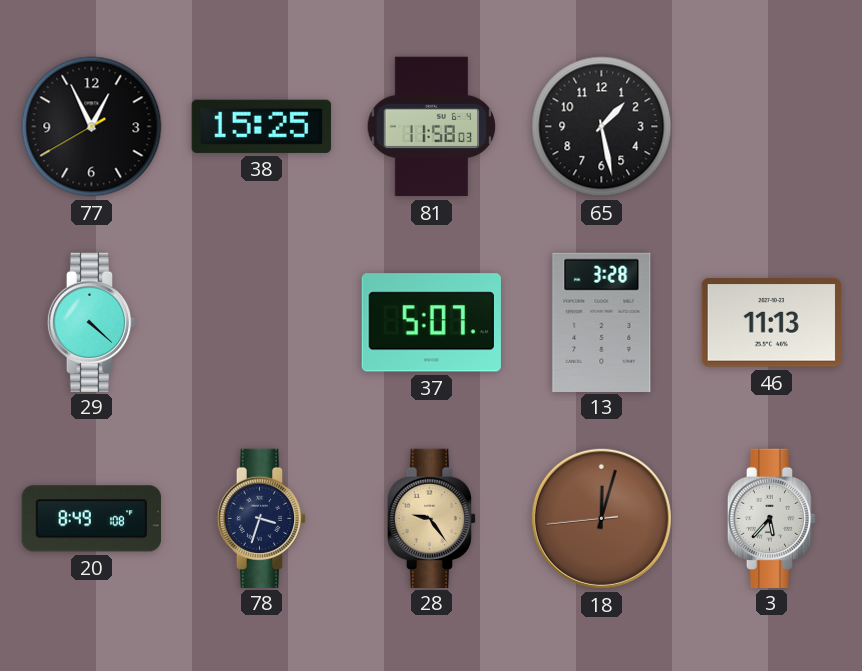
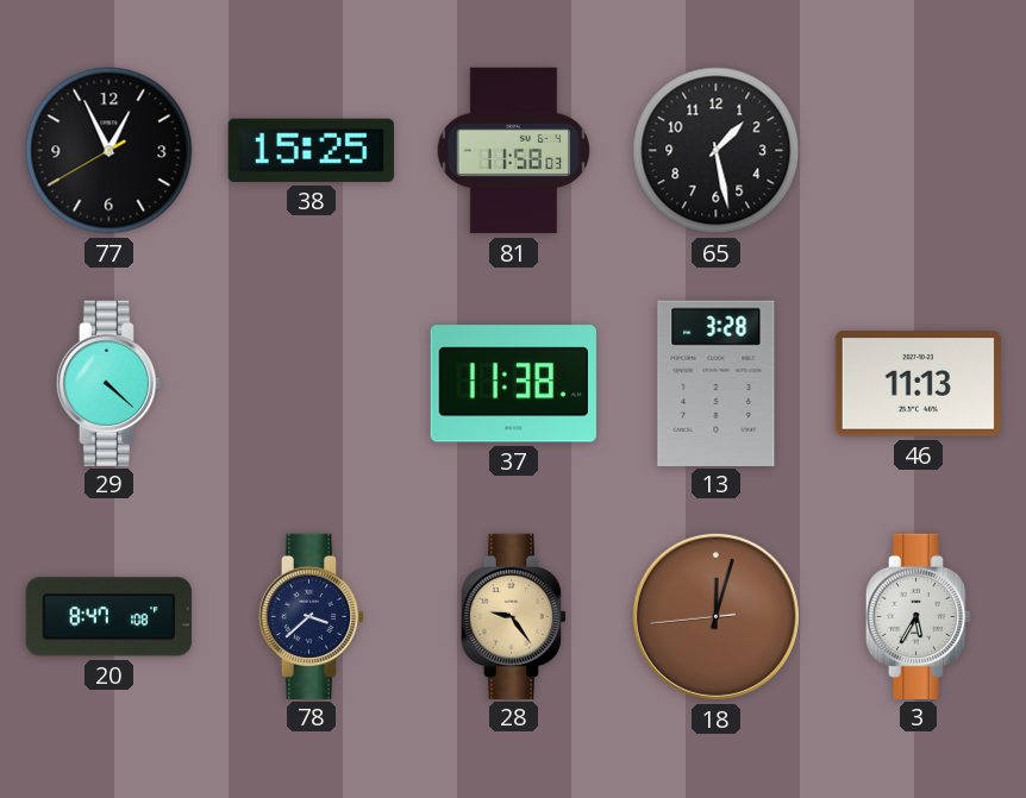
37: 5:07 -> 11:38 (513, 384)
20: 8:49 -> 8:47 (108, 617)
78: 3:33 -> 3:38 (312, 616)
3: 5:37 -> 5:35 (919, 616)
